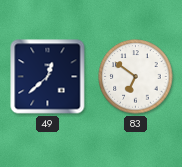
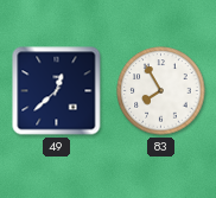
83: 6:51 -> 7:55 (161, 91)
